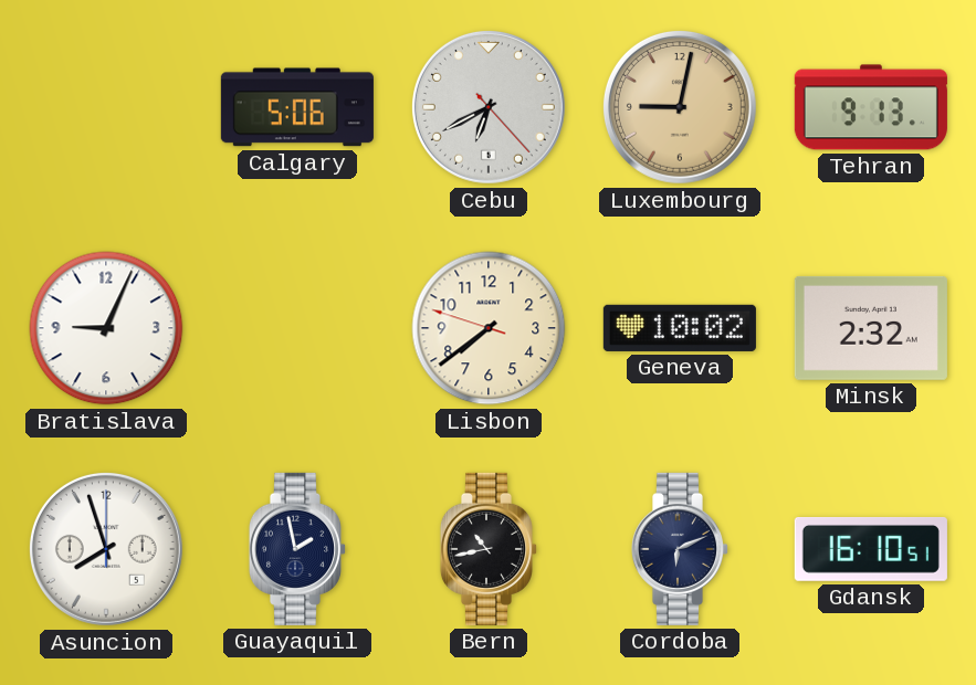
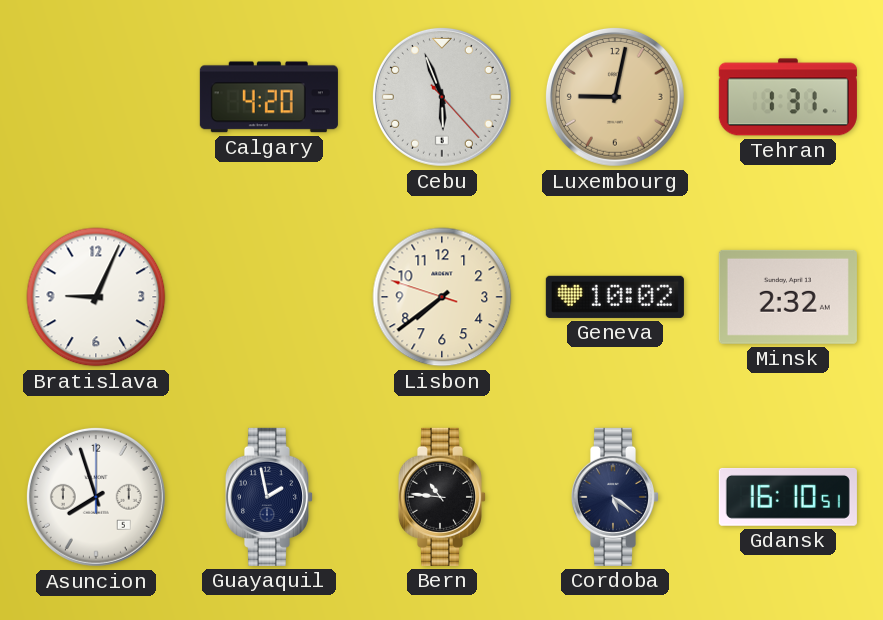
Calgary: 5:06 -> 4:20 (269, 97)
Cebu: 6:40 -> 5:56 (442, 97)
Tehran: 9:13 -> 1:31 (788, 97)
Bern: 10:43 -> 10:46 (441, 497)
Cordoba: 6:11 -> 5:21 (614, 497)
